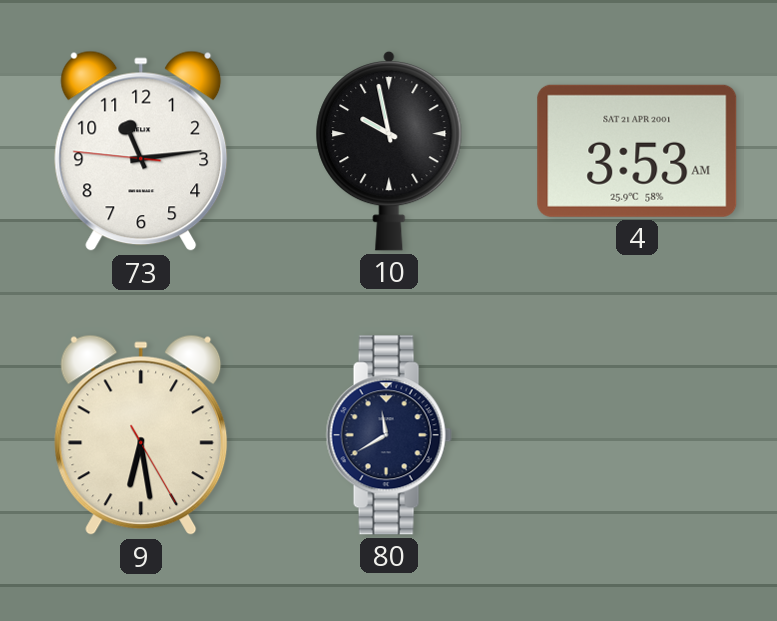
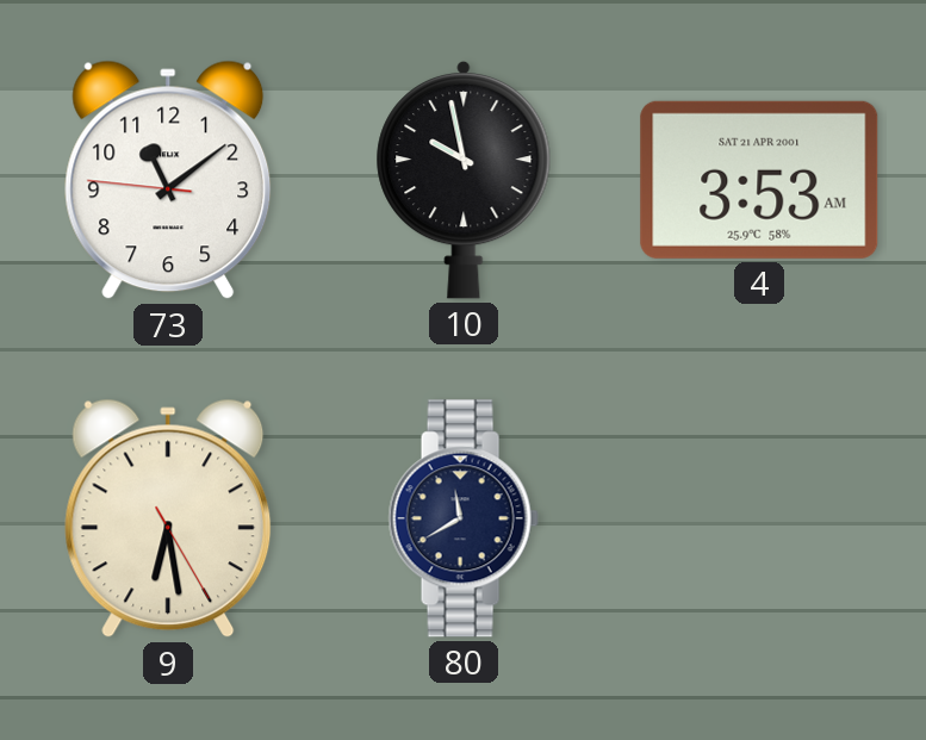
73: 11:13 -> 11:08 (168, 180)
